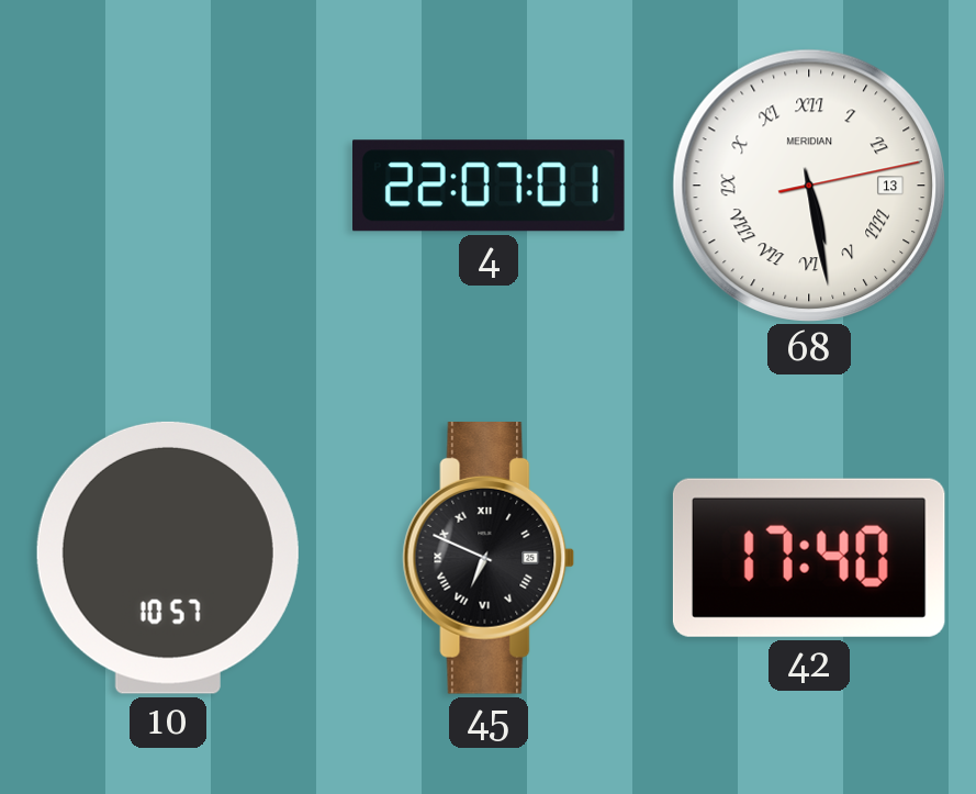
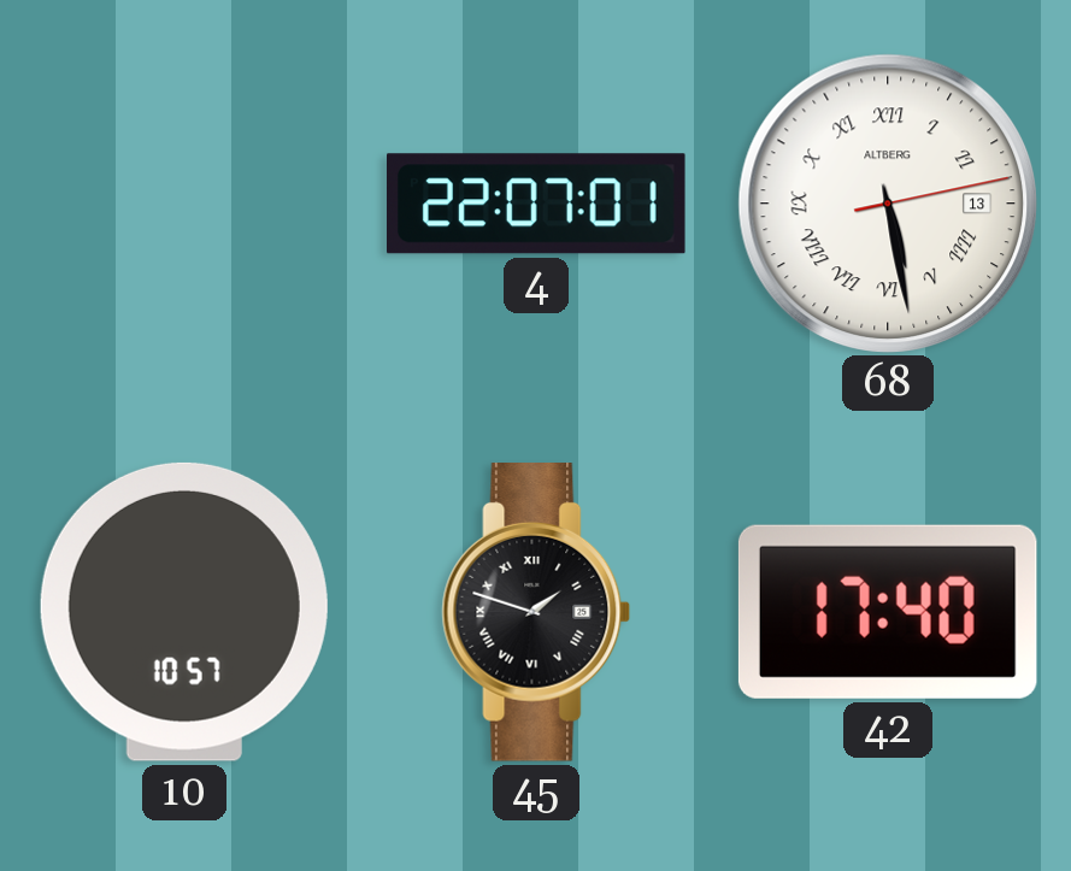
68 brand: MERIDIAN -> ALTBERG (887, 202)
45: 6:49 -> 1:48 (536, 613)
